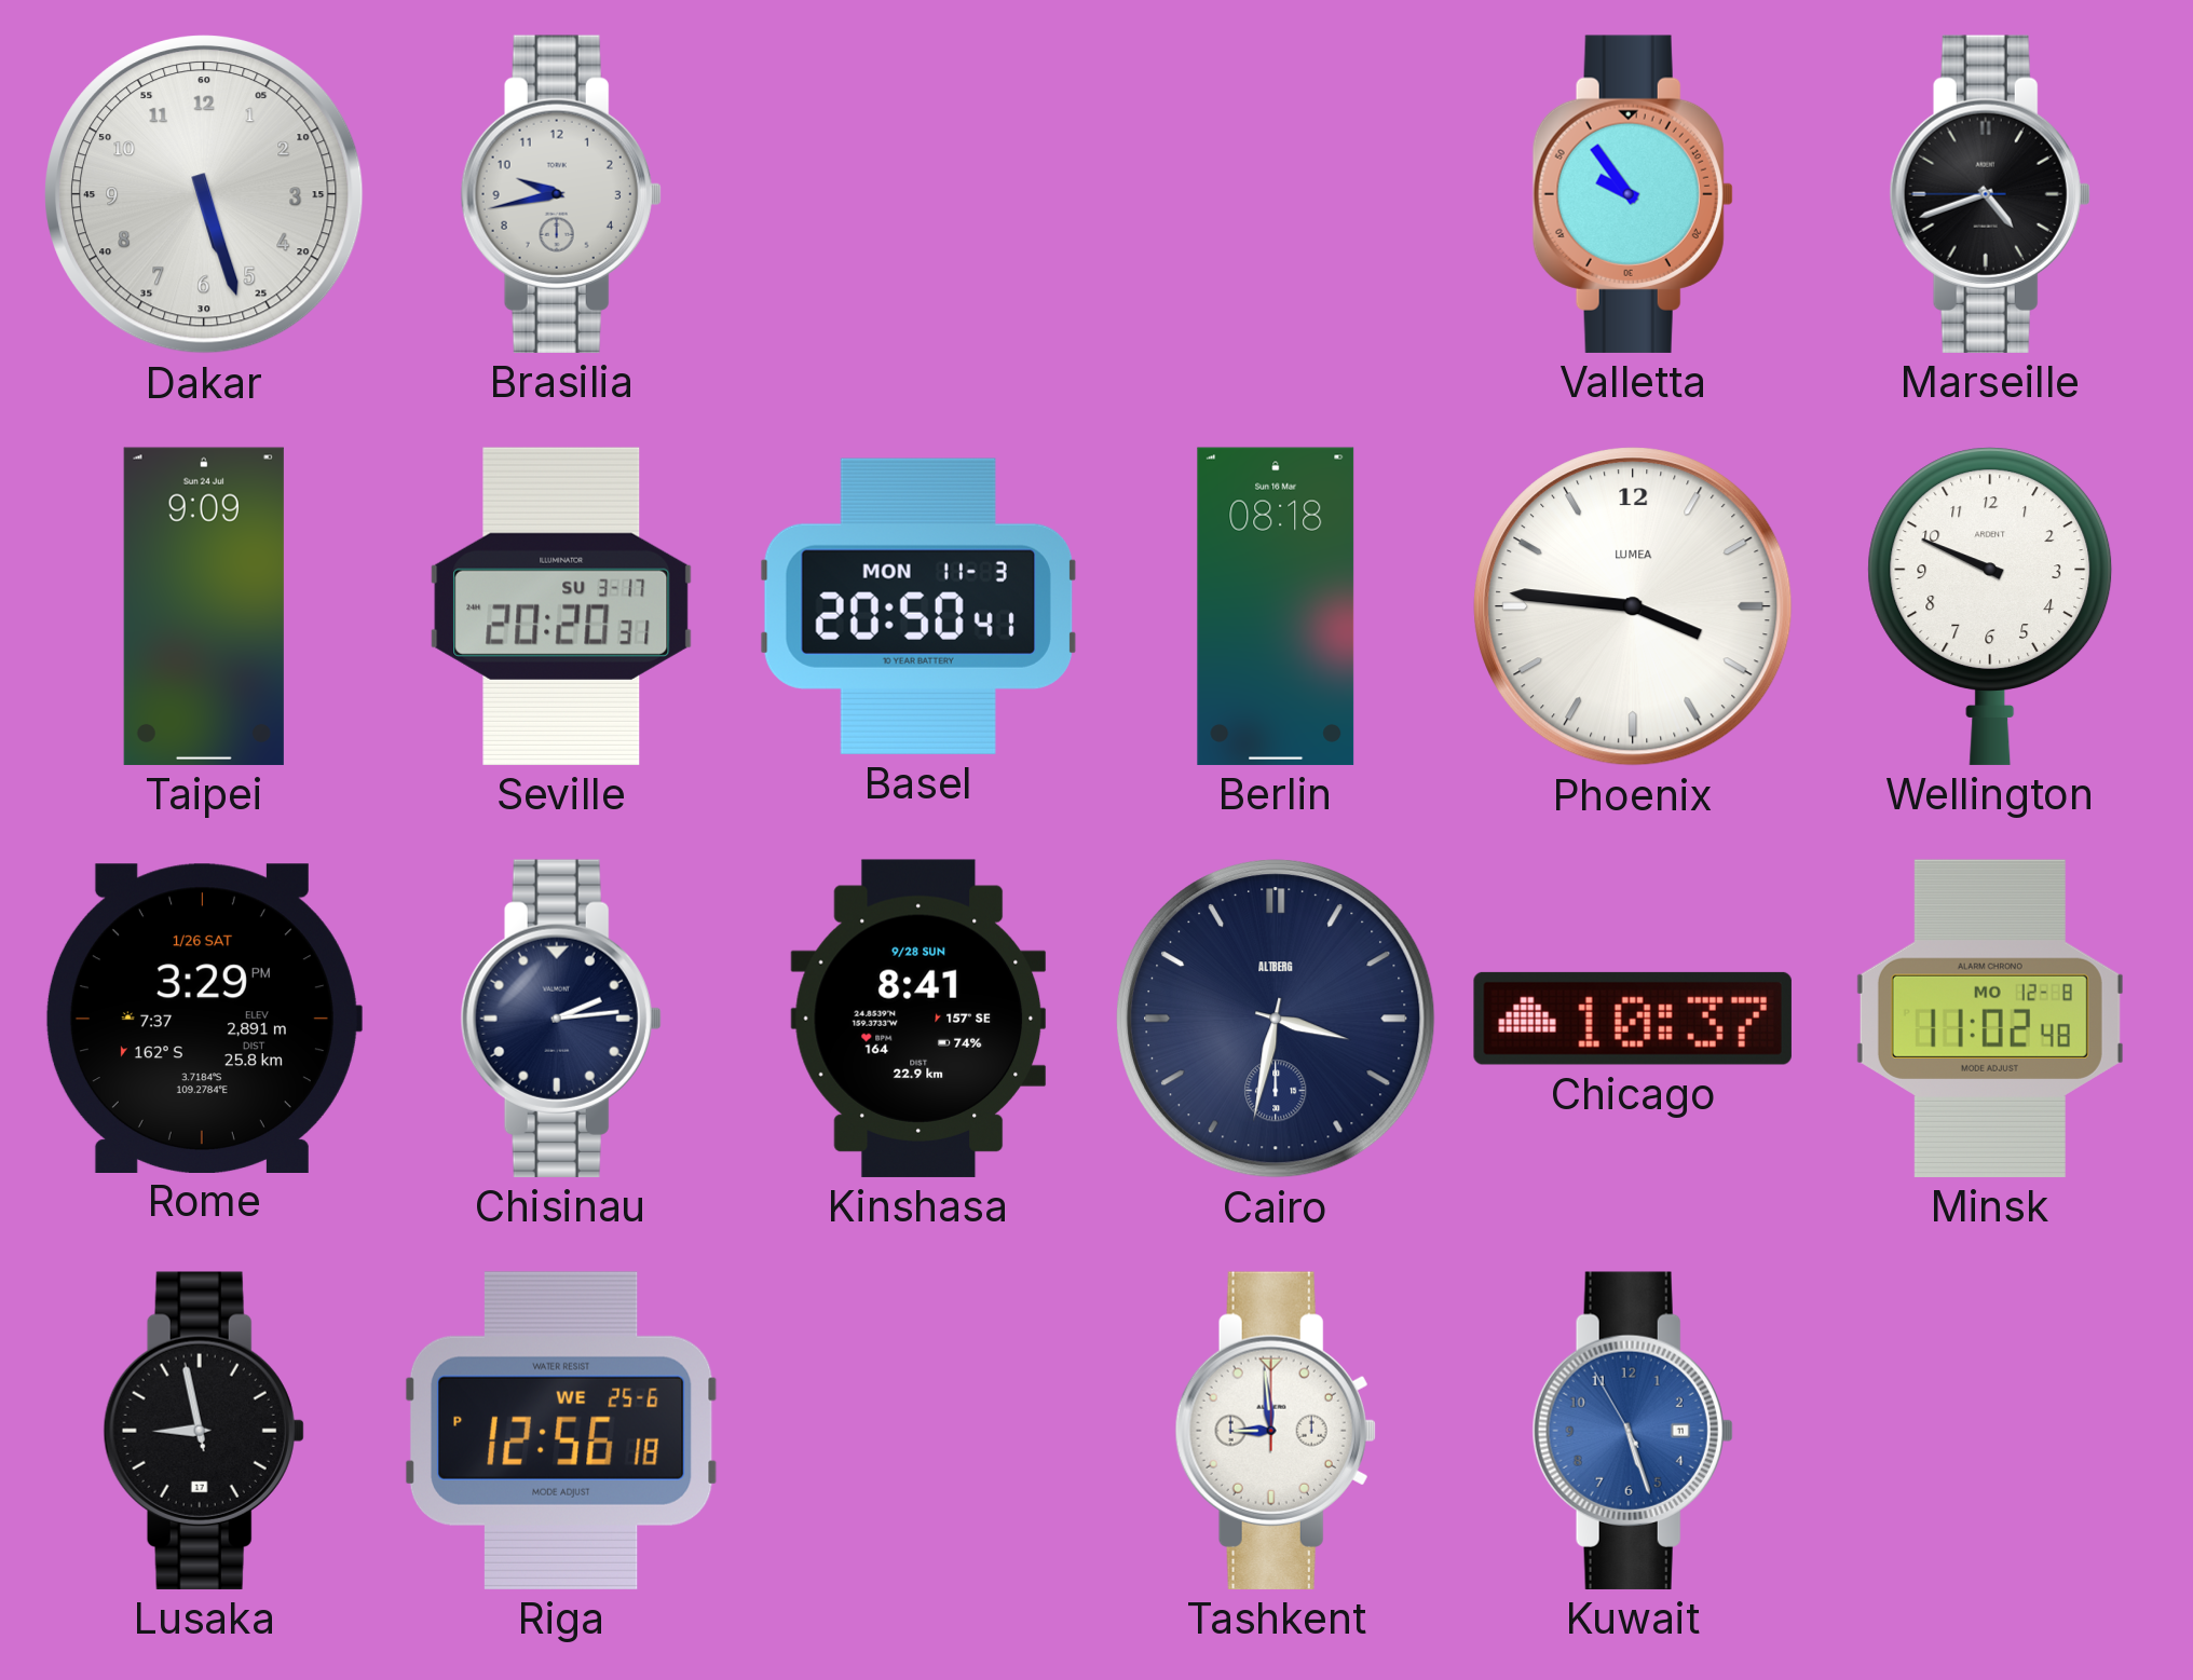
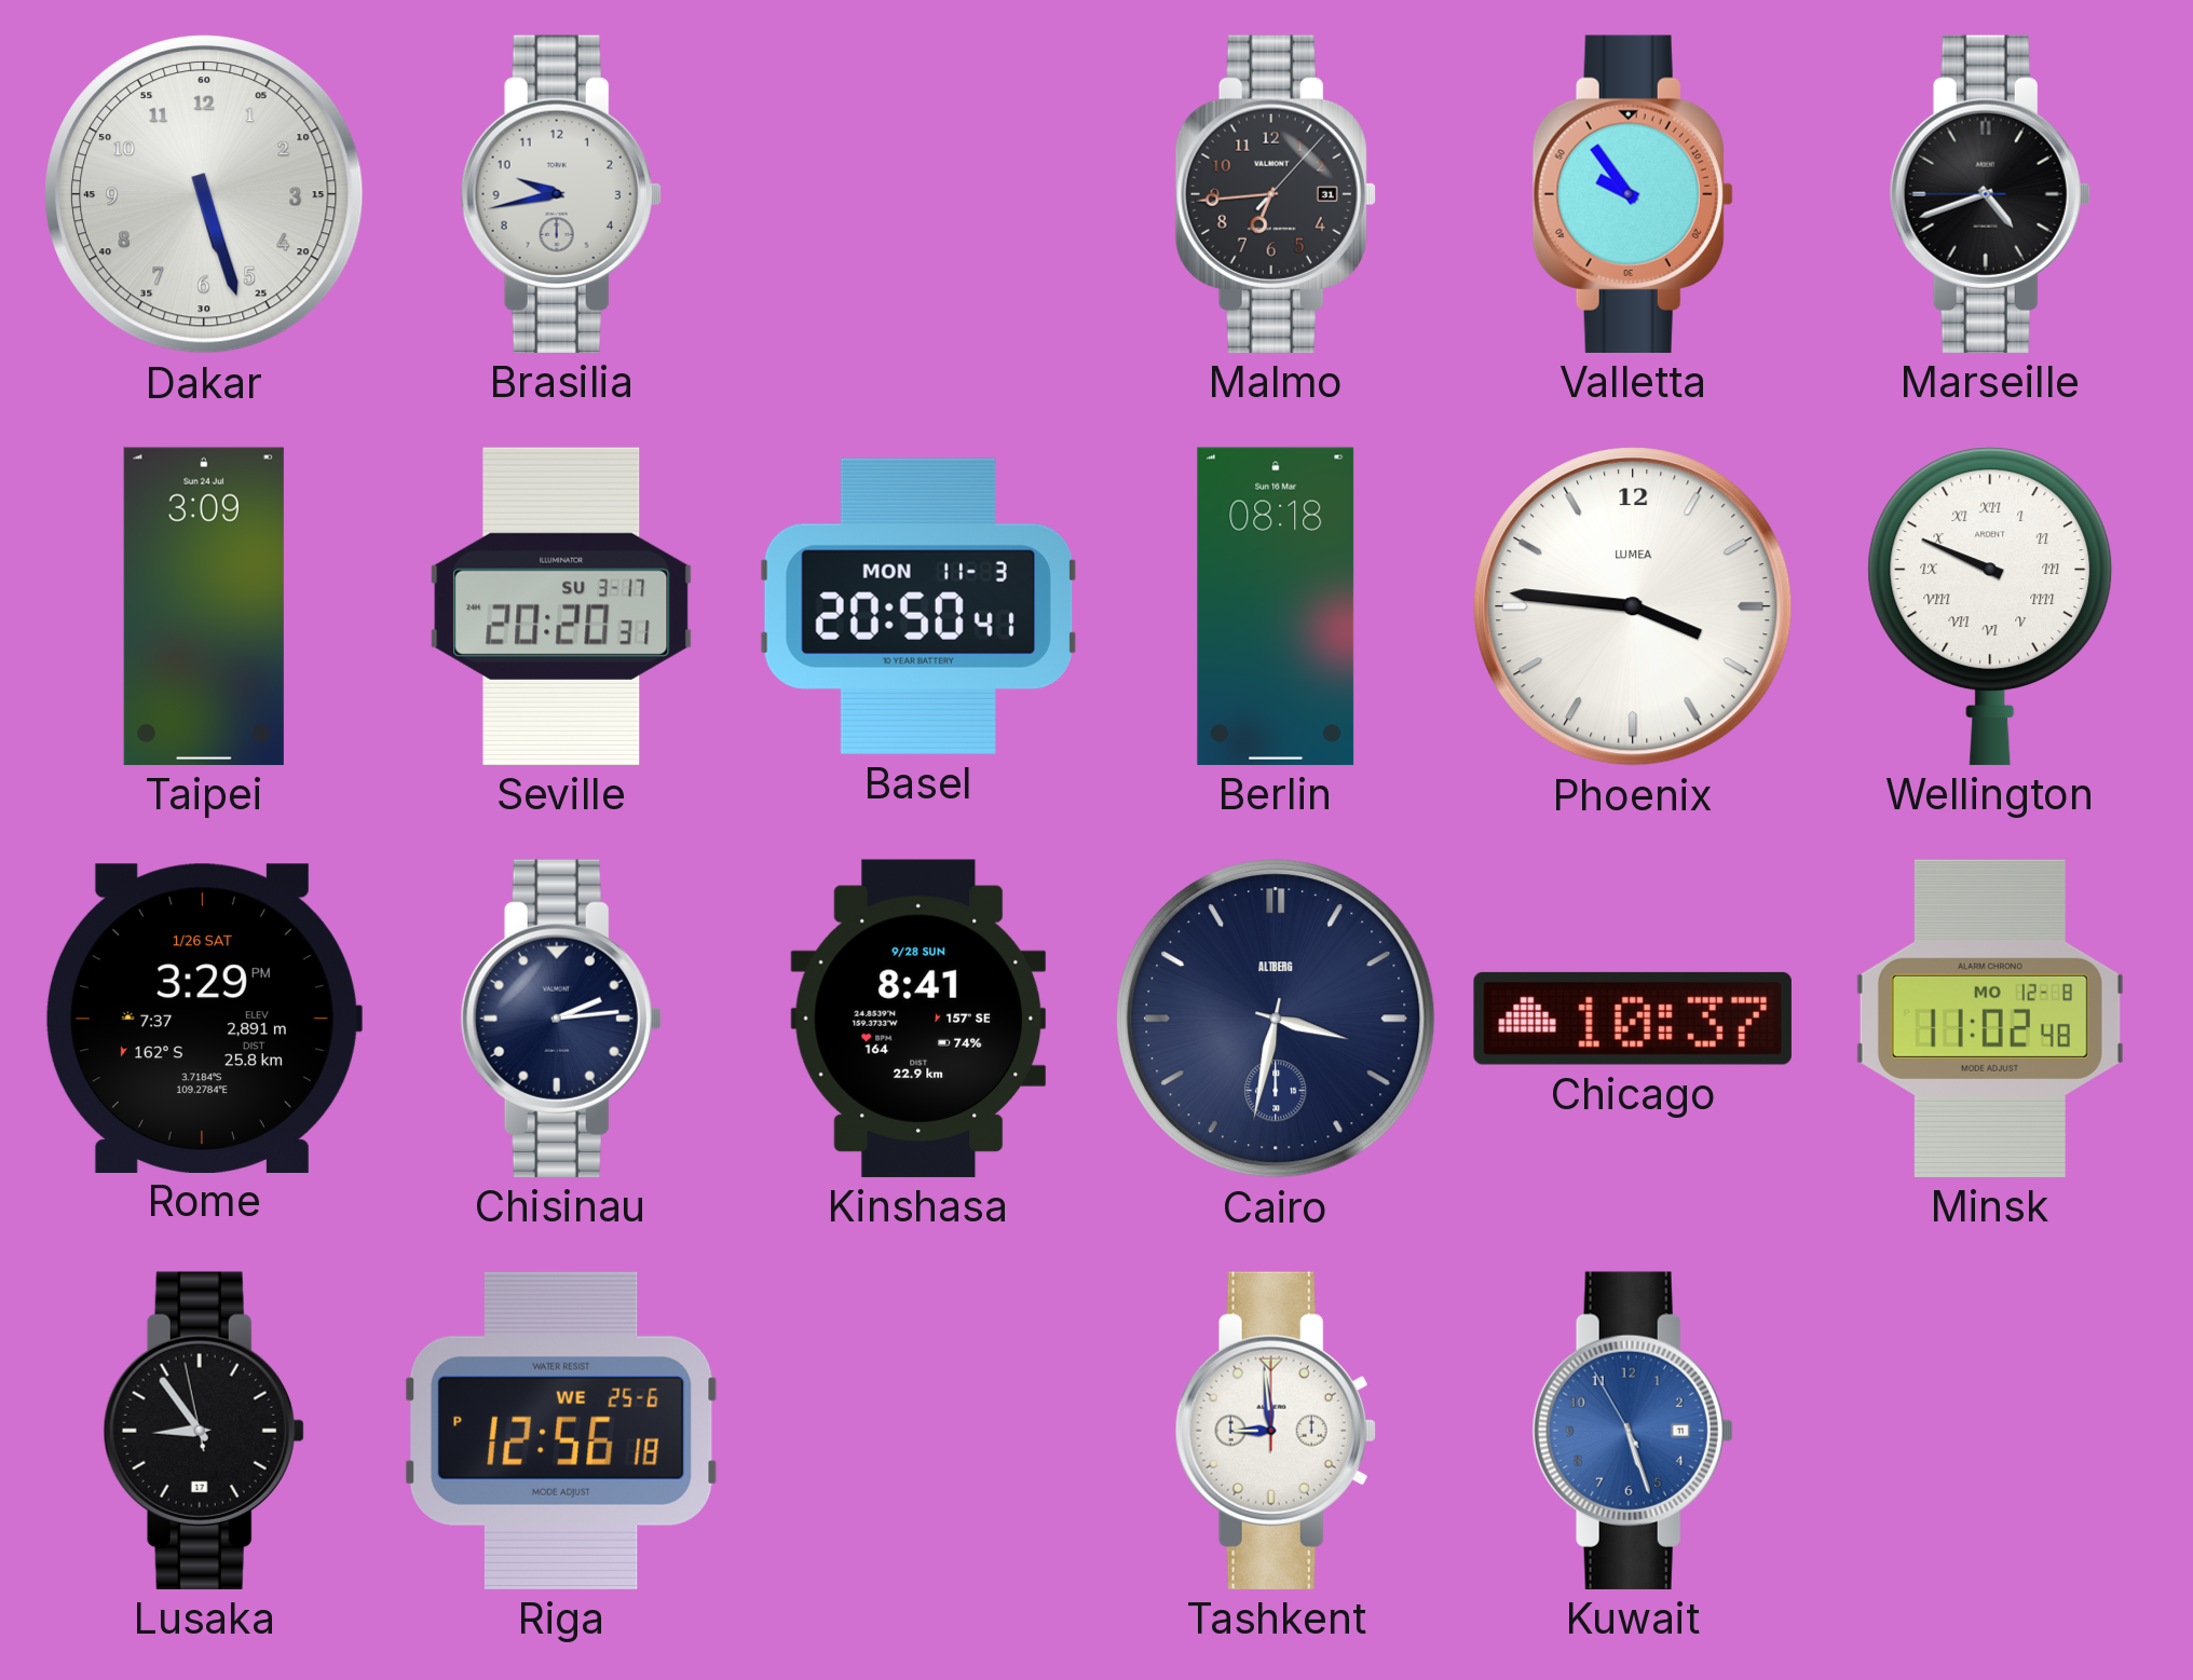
Malmo: none -> 6:44 (1276, 194)
Taipei: 9:09 -> 3:09 (204, 606)
Wellington numerals: Arabic -> Roman (1990, 606)
Lusaka: 8:57 -> 8:53 (204, 1431)
